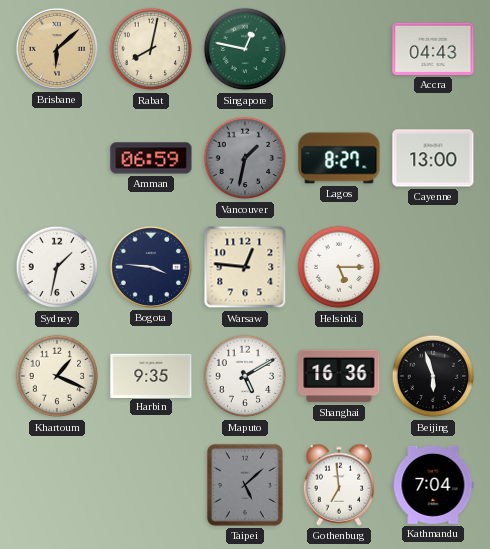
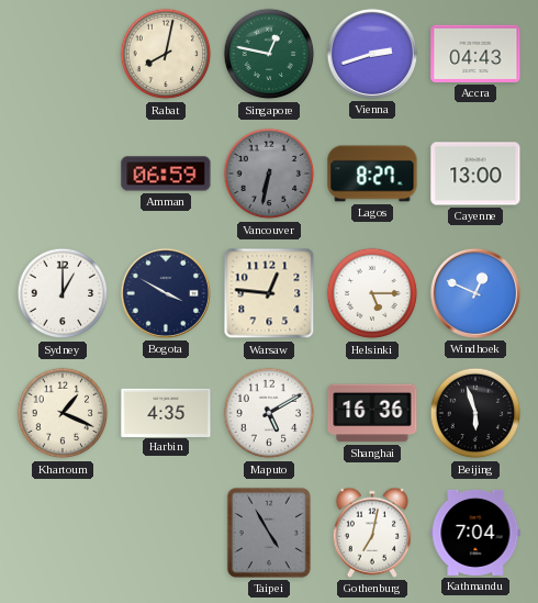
Brisbane: 6:08 -> none (57, 49)
Vienna: none -> 2:42 (372, 54)
Vancouver: 1:32 -> 6:32 (269, 174)
Sydney: 1:32 -> 1:00 (63, 293)
Bogota: 3:46 -> 3:50 (166, 293)
Windhoek: none -> 12:49 (475, 293)
Harbin: 9:35 -> 4:35 (166, 412)
Taipei: 5:08 -> 4:55 (269, 533)
Gothenburg: 6:59 -> 7:02 (372, 533)
